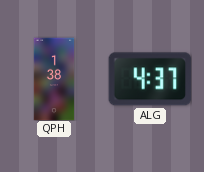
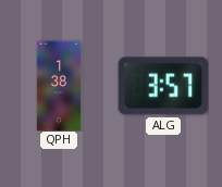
ALG: 4:37 -> 3:57 (163, 86)
